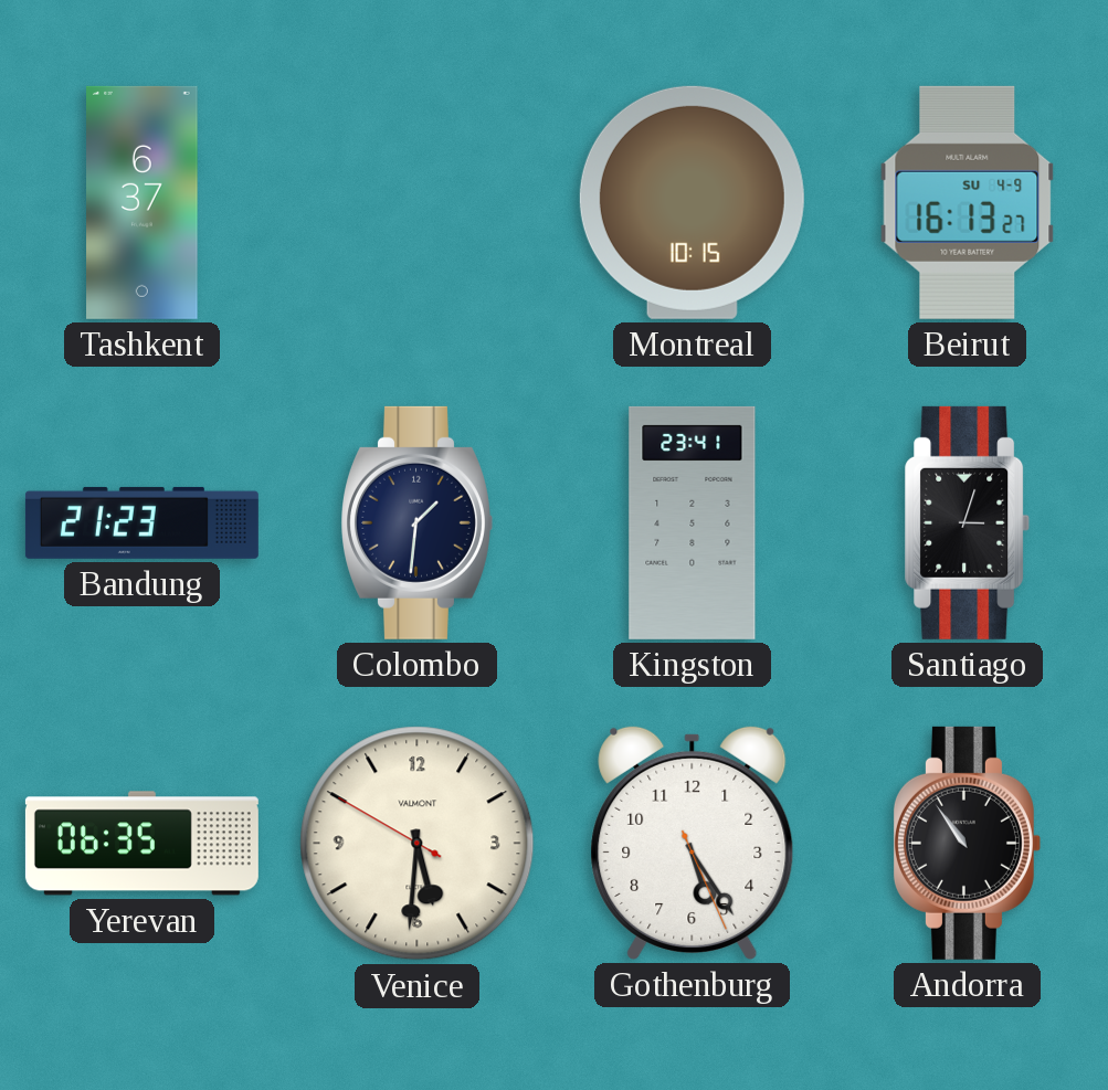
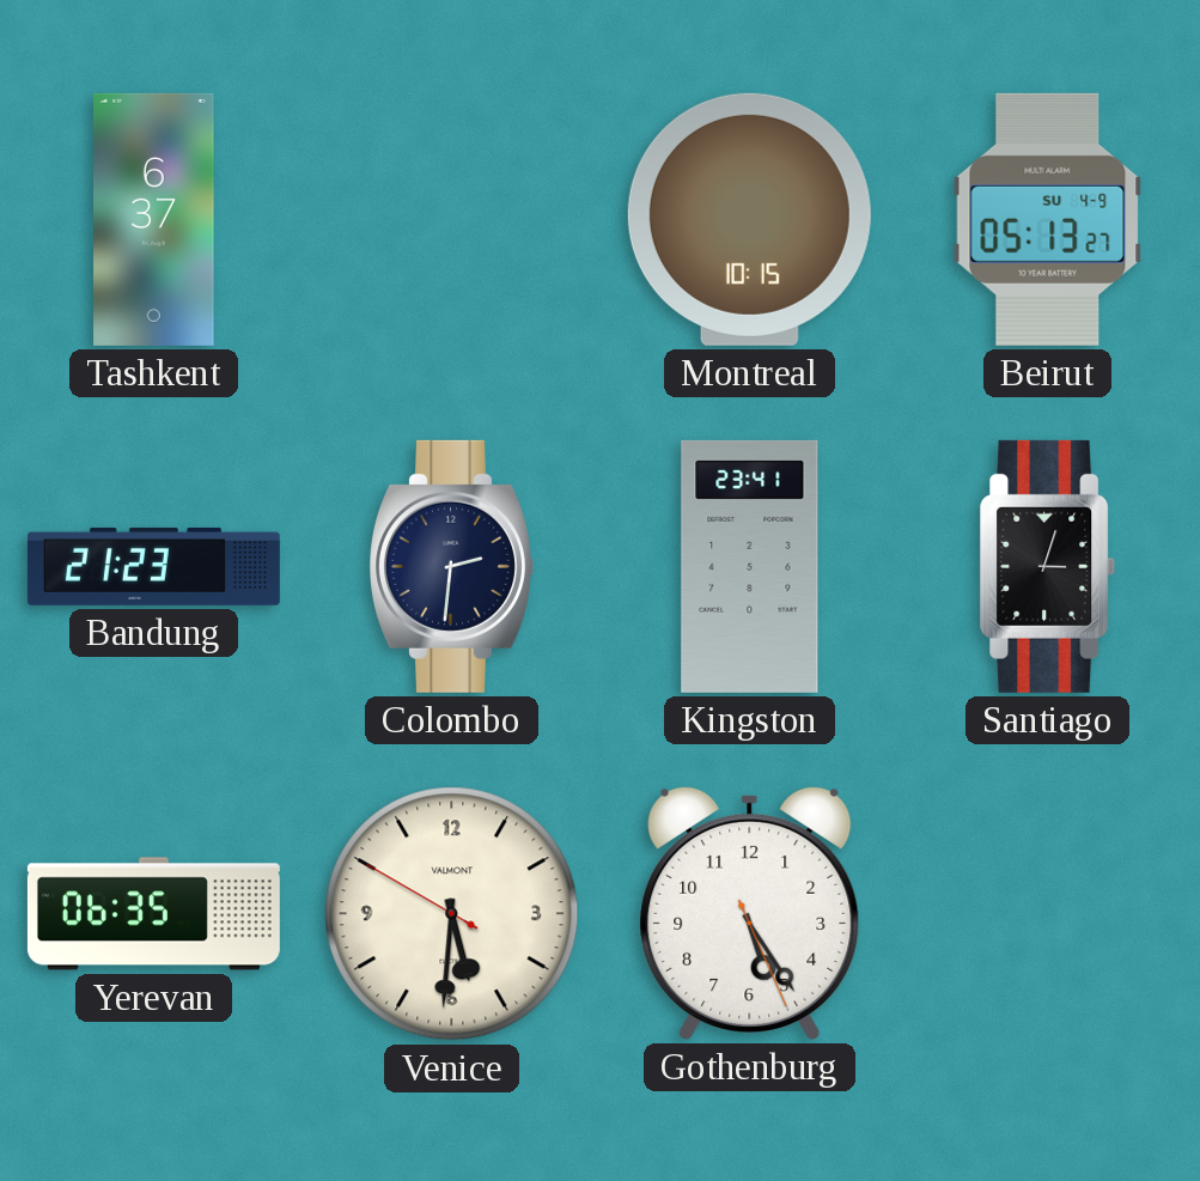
Beirut: 16:13 -> 05:13 (1048, 219)
Colombo: 1:31 -> 2:31 (452, 566)
Andorra: 10:54 -> none (967, 843)
